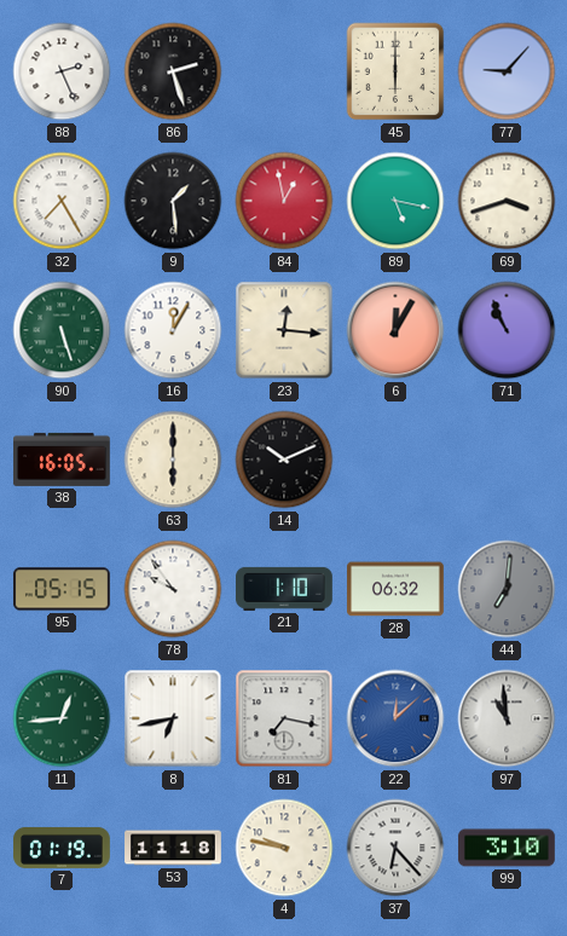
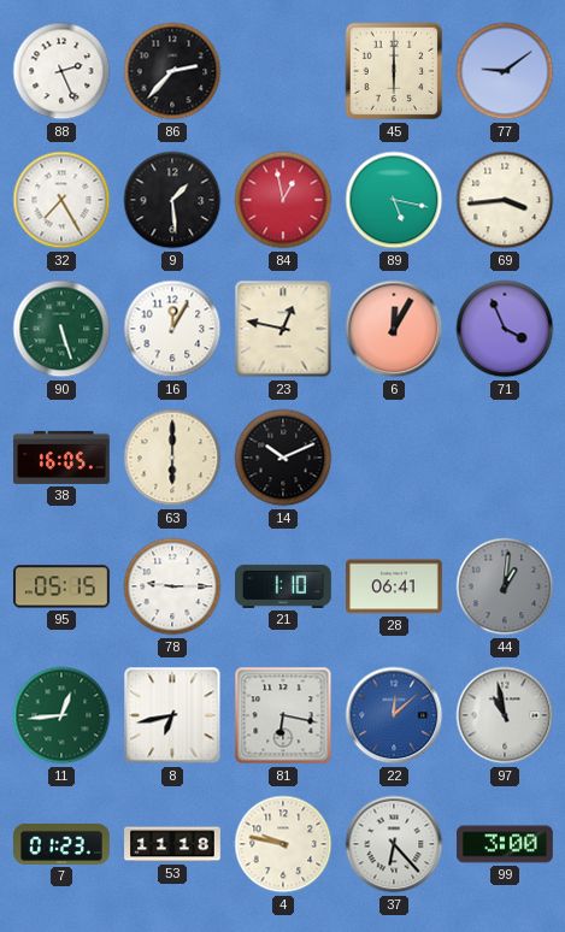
86: 2:27 -> 2:37 (172, 71)
77: 9:07 -> 9:09 (505, 71)
69: 3:42 -> 3:44 (505, 200)
23: 12:16 -> 12:47 (283, 329)
71: 10:56 -> 3:56 (505, 329)
78: 9:54 -> 9:15 (172, 586)
28: 06:32 -> 06:41 (395, 586)
44: 7:01 -> 1:01 (505, 586)
81: 7:17 -> 6:17 (283, 715)
97: 10:59 -> 10:58 (505, 715)
7: 01:19 -> 01:23 (63, 844)
99: 3:10 -> 3:00 (506, 844)
